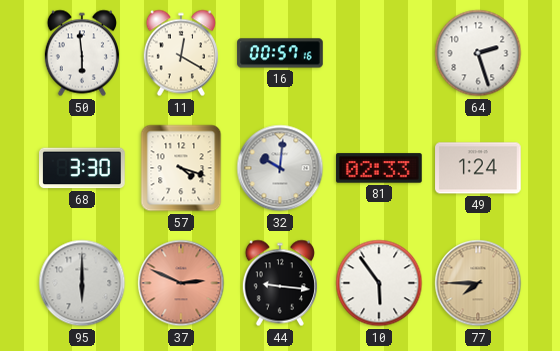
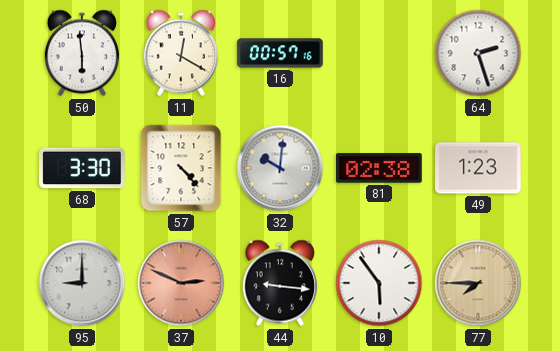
57: 4:18 -> 4:23 (181, 168)
81: 02:33 -> 02:38 (379, 168)
49: 1:24 -> 1:23 (478, 168)
95: 6:00 -> 9:00 (82, 283)
